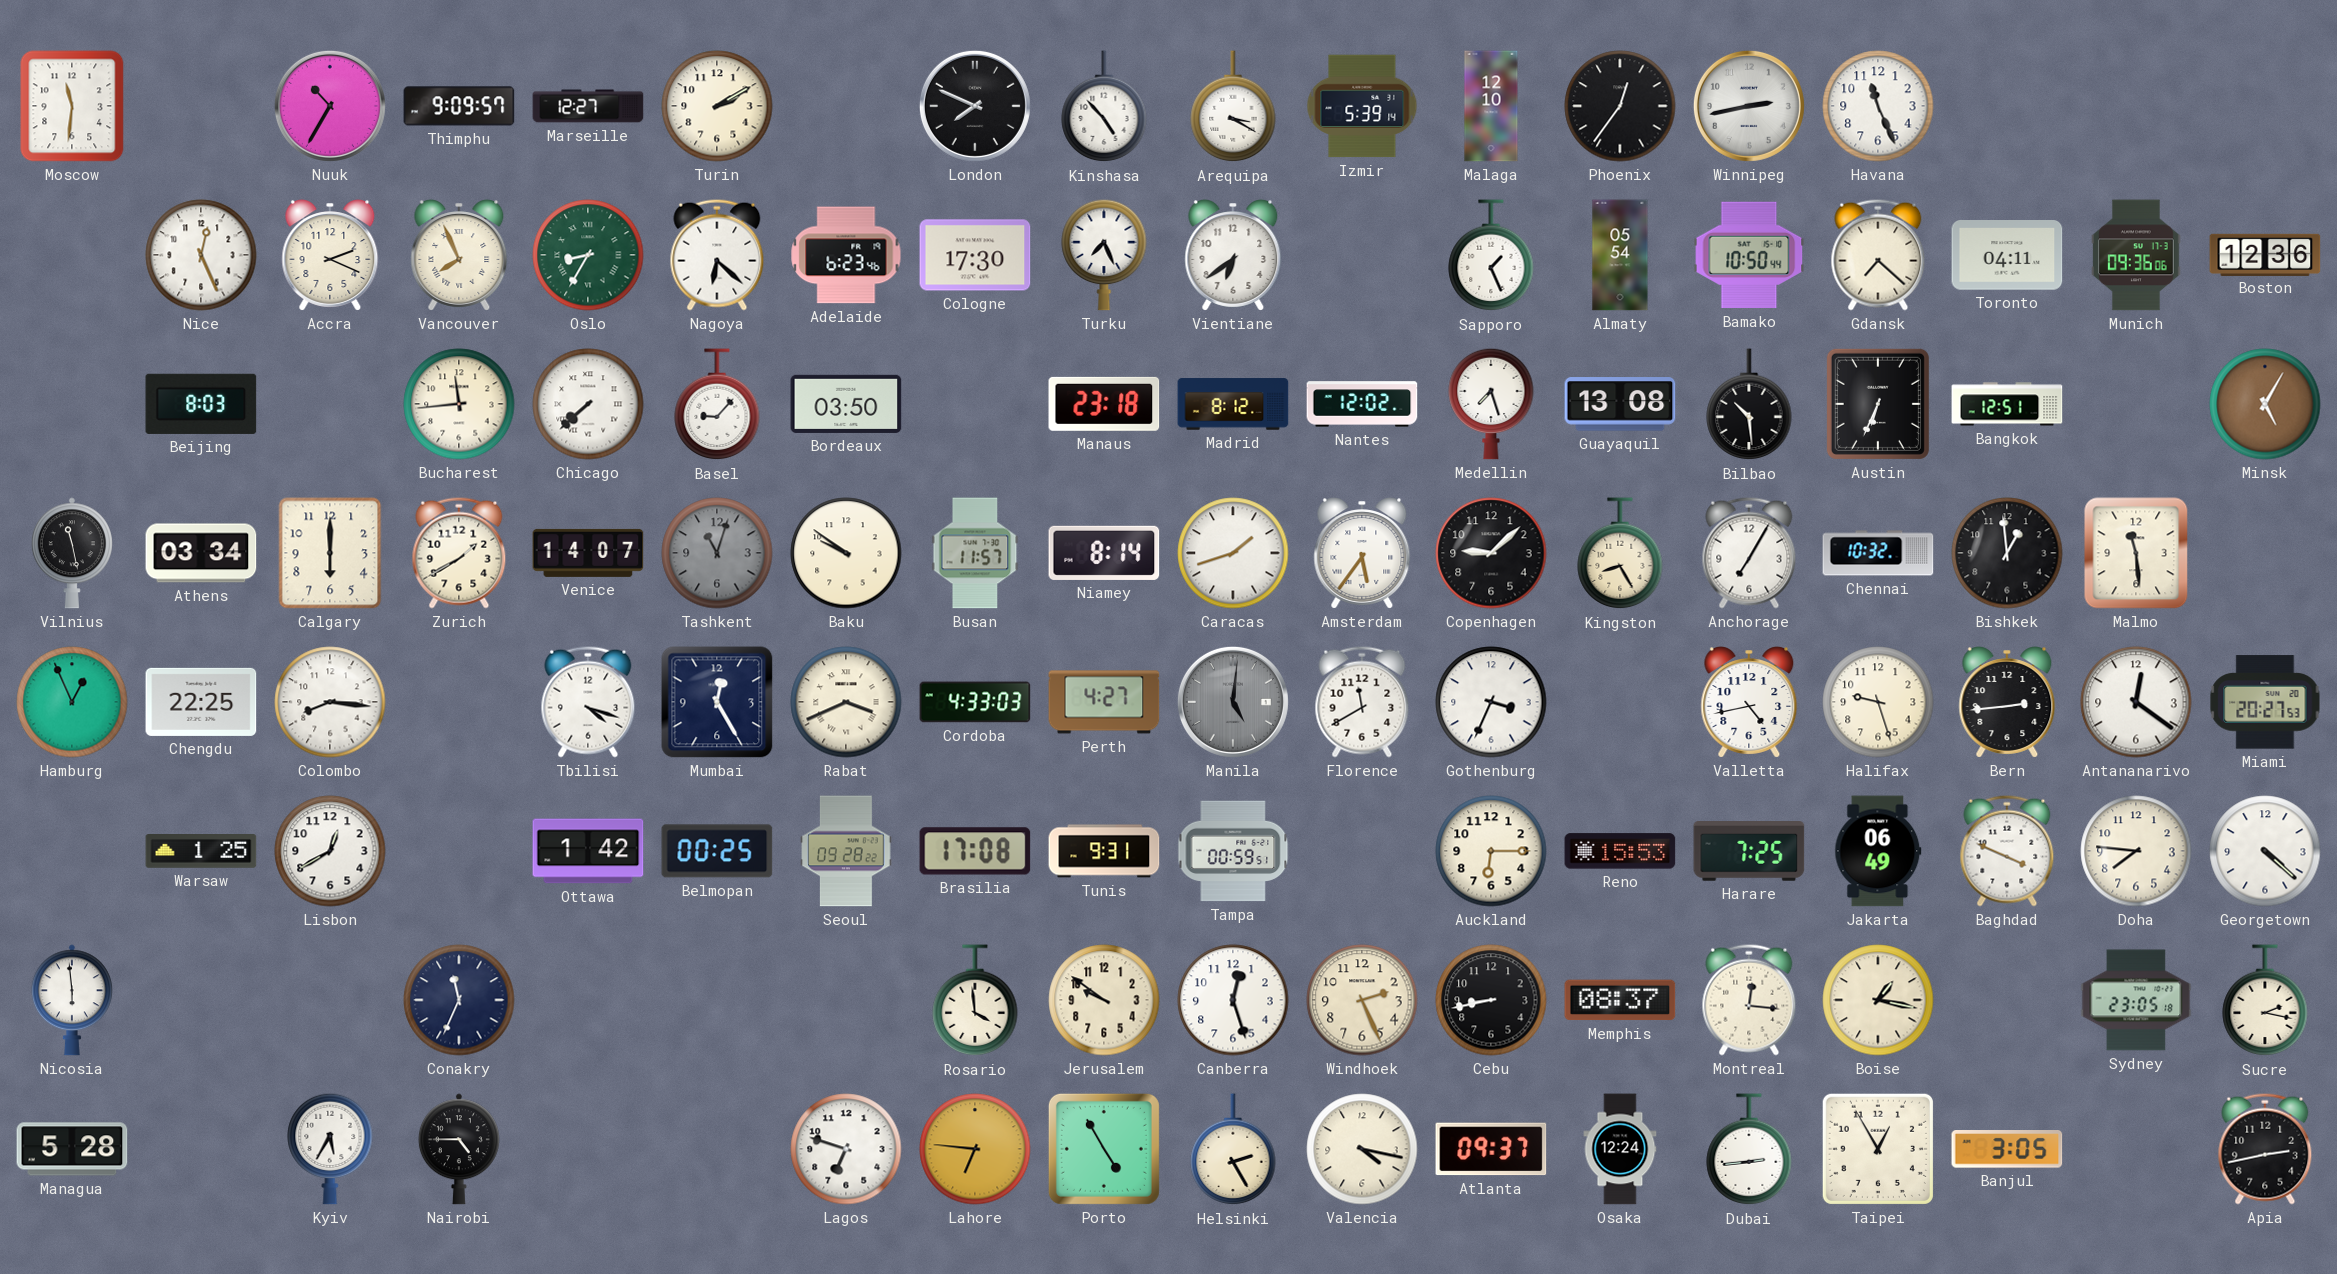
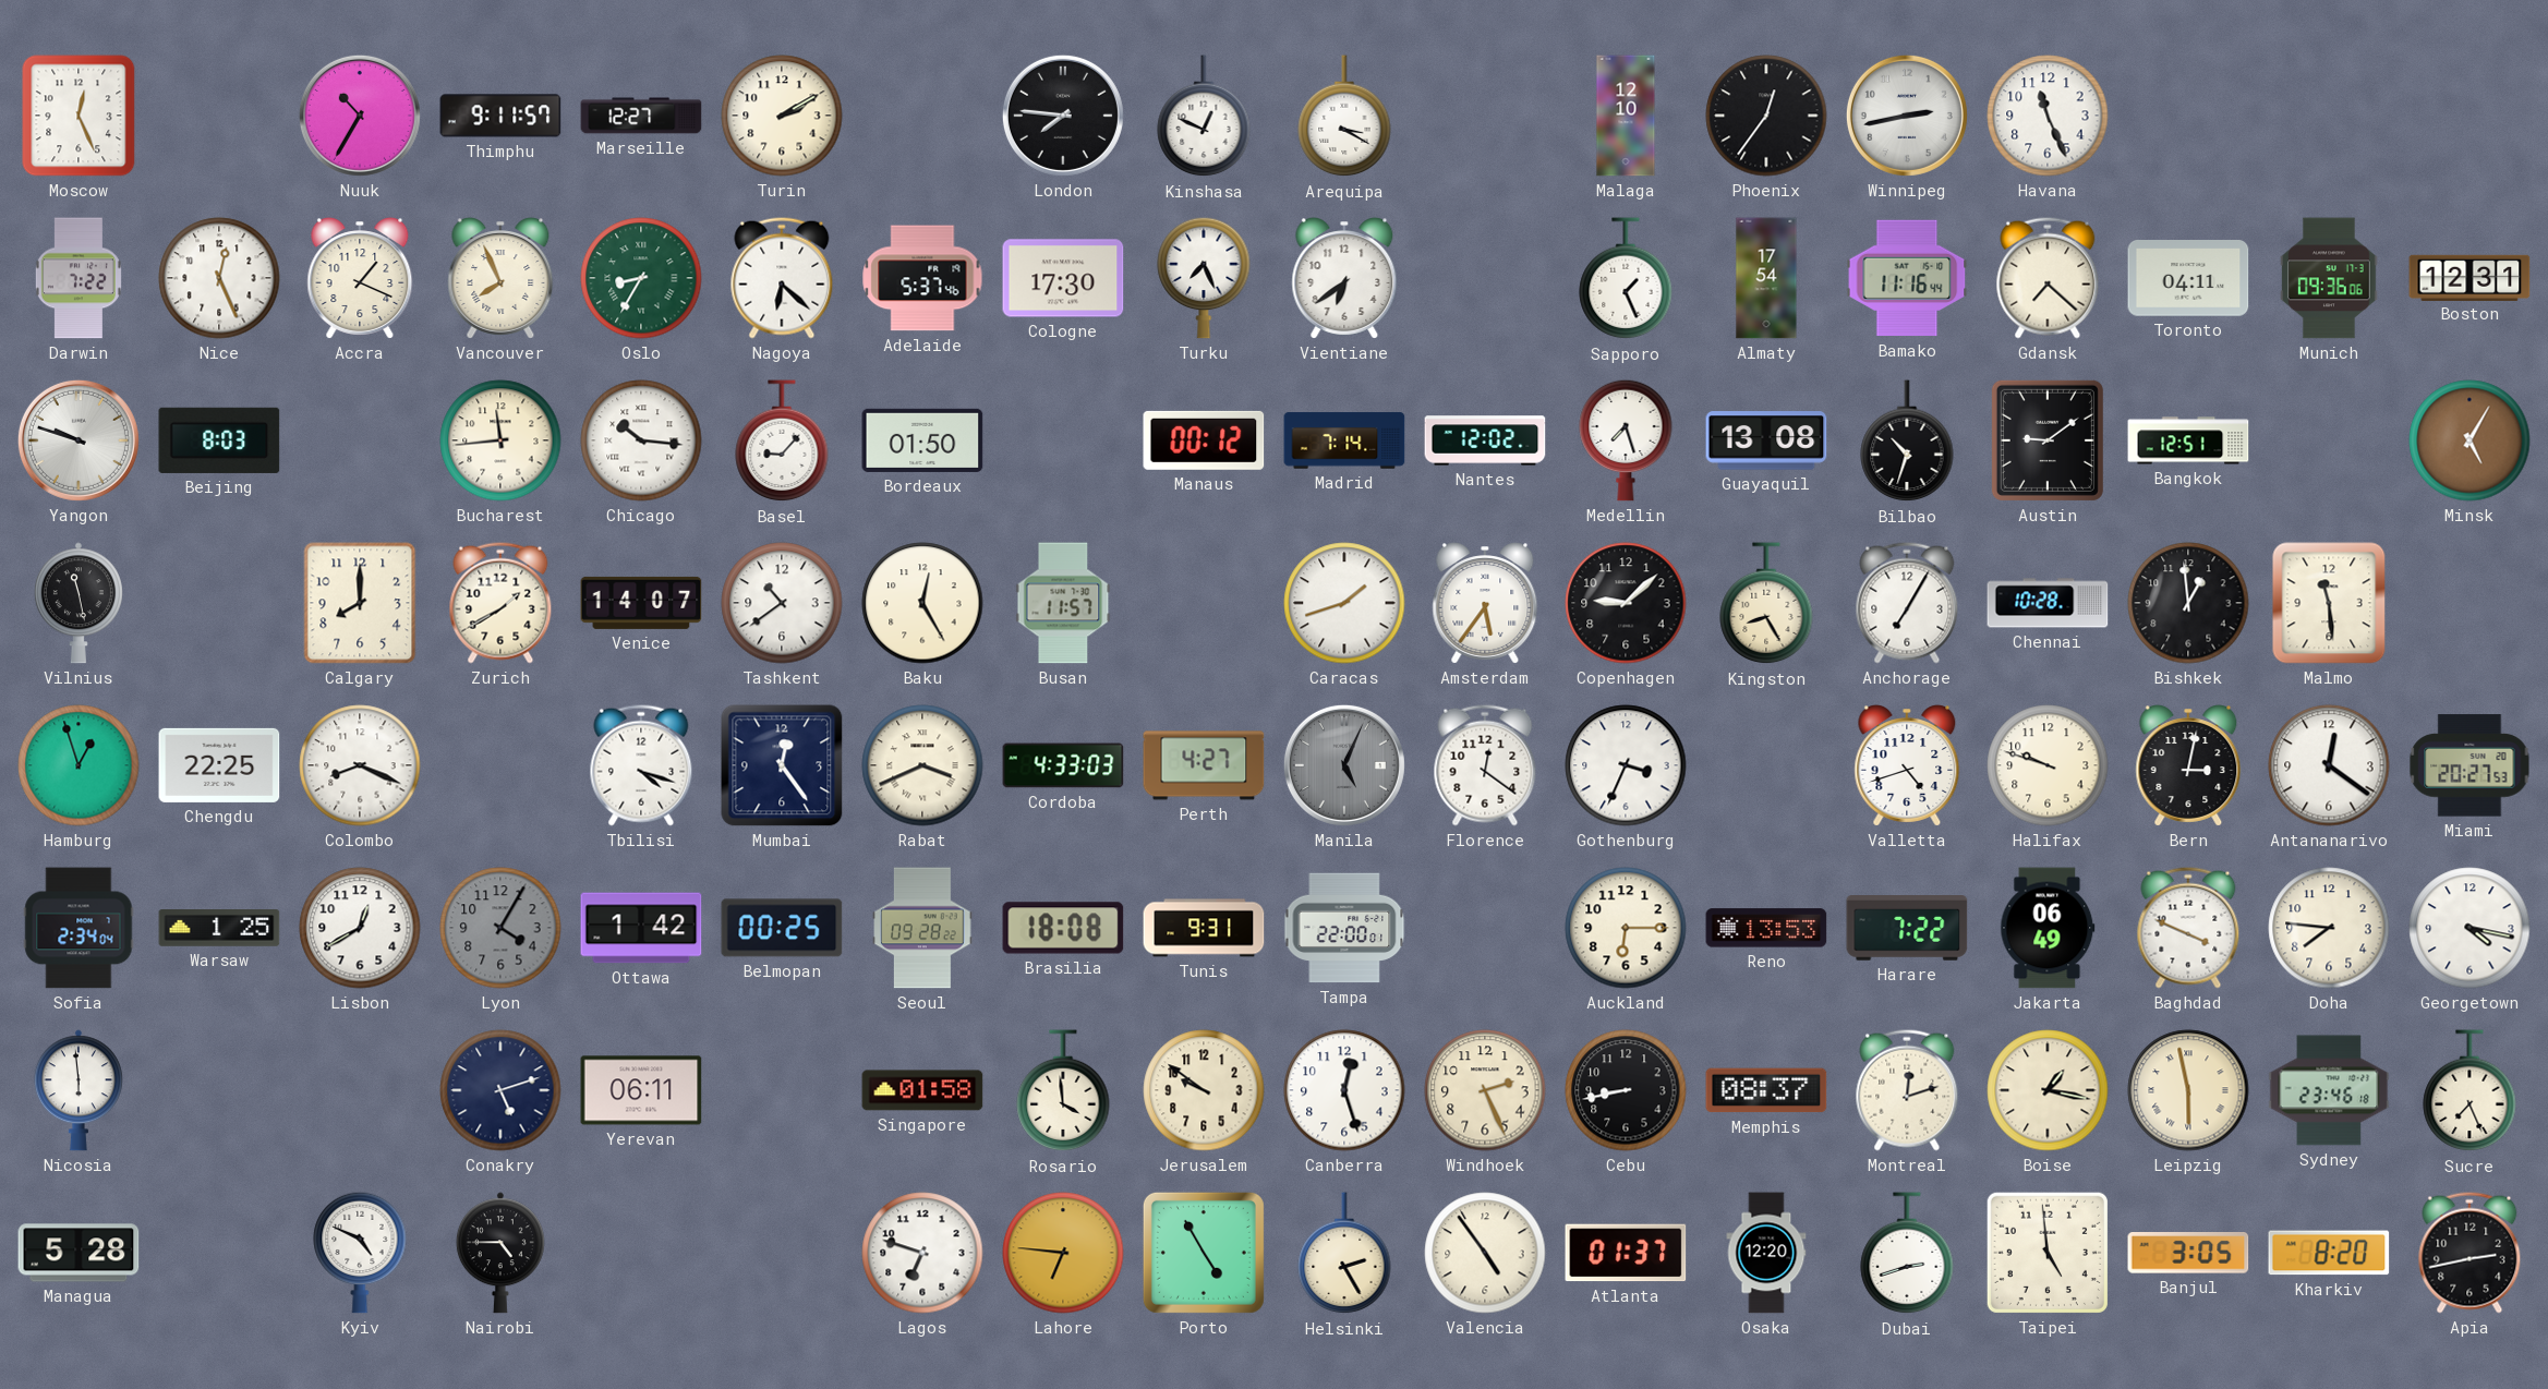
Moscow: 11:31 -> 12:26 (79, 116)
Thimphu: 9:09 -> 9:11 (500, 116)
London: 7:49 -> 7:46 (1063, 116)
Kinshasa: 4:53 -> 12:49 (1204, 117)
Izmir: 5:39 -> none (1362, 106)
Darwin: none -> 7:22 (79, 278)
Accra: 2:19 -> 1:19 (360, 278)
Adelaide: 6:23 -> 5:37 (922, 278)
Almaty: 05:54 -> 17:54 (1766, 278)
Bamako: 10:50 -> 11:16 (1907, 278)
Boston: 12:36 -> 12:31 (2469, 277)
Yangon: none -> 9:48 (79, 440)
Chicago: 7:38 -> 10:16 (641, 440)
Bordeaux: 03:50 -> 01:50 (922, 440)
Manaus: 23:18 -> 00:12 (1204, 440)
Madrid: 8:12 -> 7:14 (1344, 440)
Bilbao: 10:29 -> 10:33 (1907, 442)
Austin: 6:34 -> 9:09 (2048, 440)
Athens: 03:34 -> none (201, 553)
Calgary: 6:00 -> 8:00 (360, 603)
Tashkent: 11:03 -> 10:39 (782, 603)
Tashkent dial: grey -> white (782, 603)
Baku: 9:51 -> 12:25 (922, 603)
Niamey: 8:14 -> none (1104, 553)
Chennai: 10:32 -> 10:28 (2048, 603)
Hamburg: 12:56 -> 12:57 (79, 765)
Colombo: 8:16 -> 8:19 (360, 765)
Mumbai: 12:25 -> 12:24 (782, 765)
Manila: 5:01 -> 5:04 (1344, 765)
Florence: 11:40 -> 12:21 (1485, 765)
Valletta: 4:43 -> 4:42 (1907, 765)
Halifax: 9:27 -> 9:48 (2048, 765)
Bern: 2:44 -> 3:02 (2188, 765)
Sofia: none -> 2:34 (79, 928)
Lyon: none -> 4:05 (500, 928)
Brasilia: 17:08 -> 18:08 (1063, 928)
Tampa: 00:59 -> 22:00 (1344, 928)
Reno: 15:53 -> 13:53 (1766, 928)
Harare: 7:25 -> 7:22 (1907, 929)
Georgetown: 4:22 -> 4:17 (2469, 928)
Conakry: 11:34 -> 5:12 (500, 1090)
Yerevan: none -> 06:11 (641, 1090)
Singapore: none -> 01:58 (922, 1090)
Montreal: 12:16 -> 12:12 (1907, 1090)
Leipzig: none -> 5:58 (2188, 1090)
Sydney: 23:05 -> 23:46 (2329, 1090)
Sucre: 2:17 -> 7:26 (2469, 1091)
Kyiv: 5:35 -> 4:49 (360, 1253)
Valencia: 4:17 -> 4:54 (1485, 1253)
Atlanta: 09:37 -> 01:37 (1626, 1253)
Osaka: 12:24 -> 12:20 (1766, 1253)
Dubai: 2:44 -> 2:42 (1907, 1254)
Taipei: 12:55 -> 4:59 (2048, 1253)
Kharkiv: none -> 8:20 (2329, 1253)
